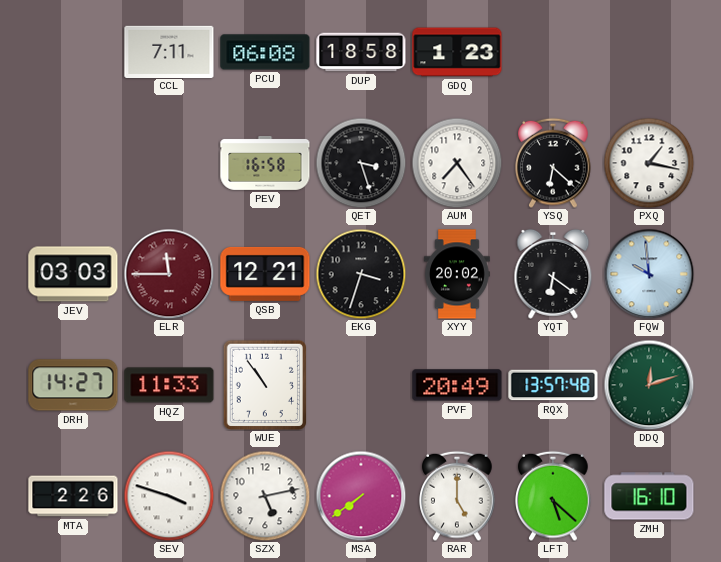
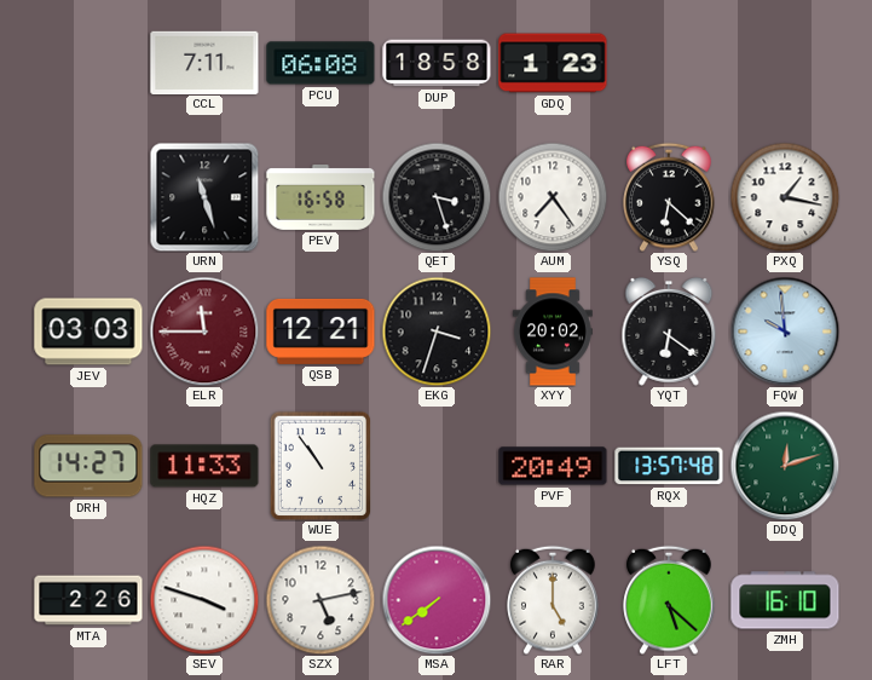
URN: none -> 11:27 (204, 197)
